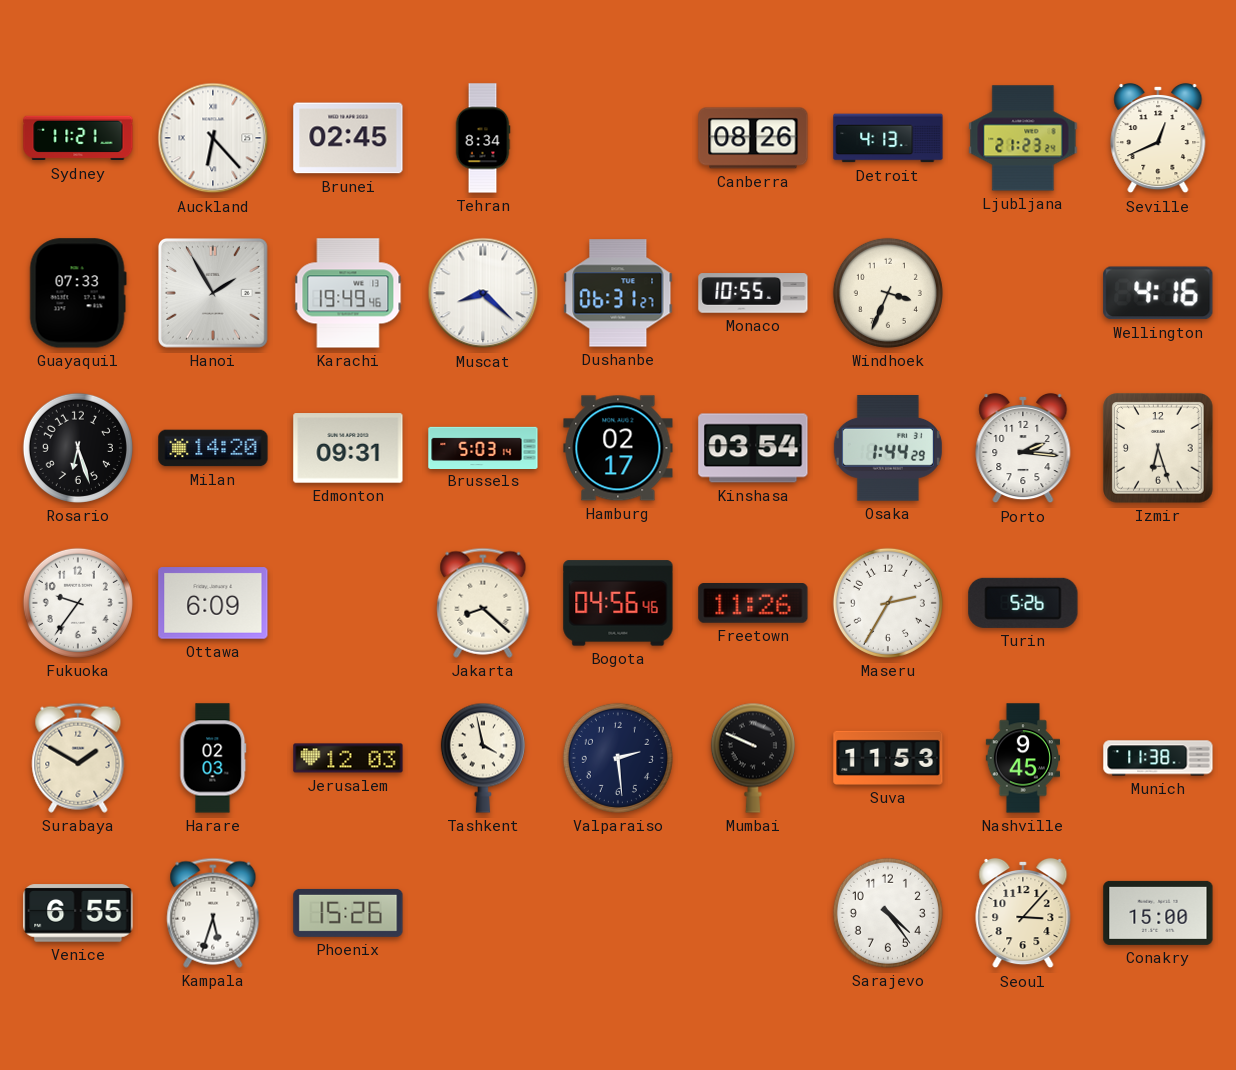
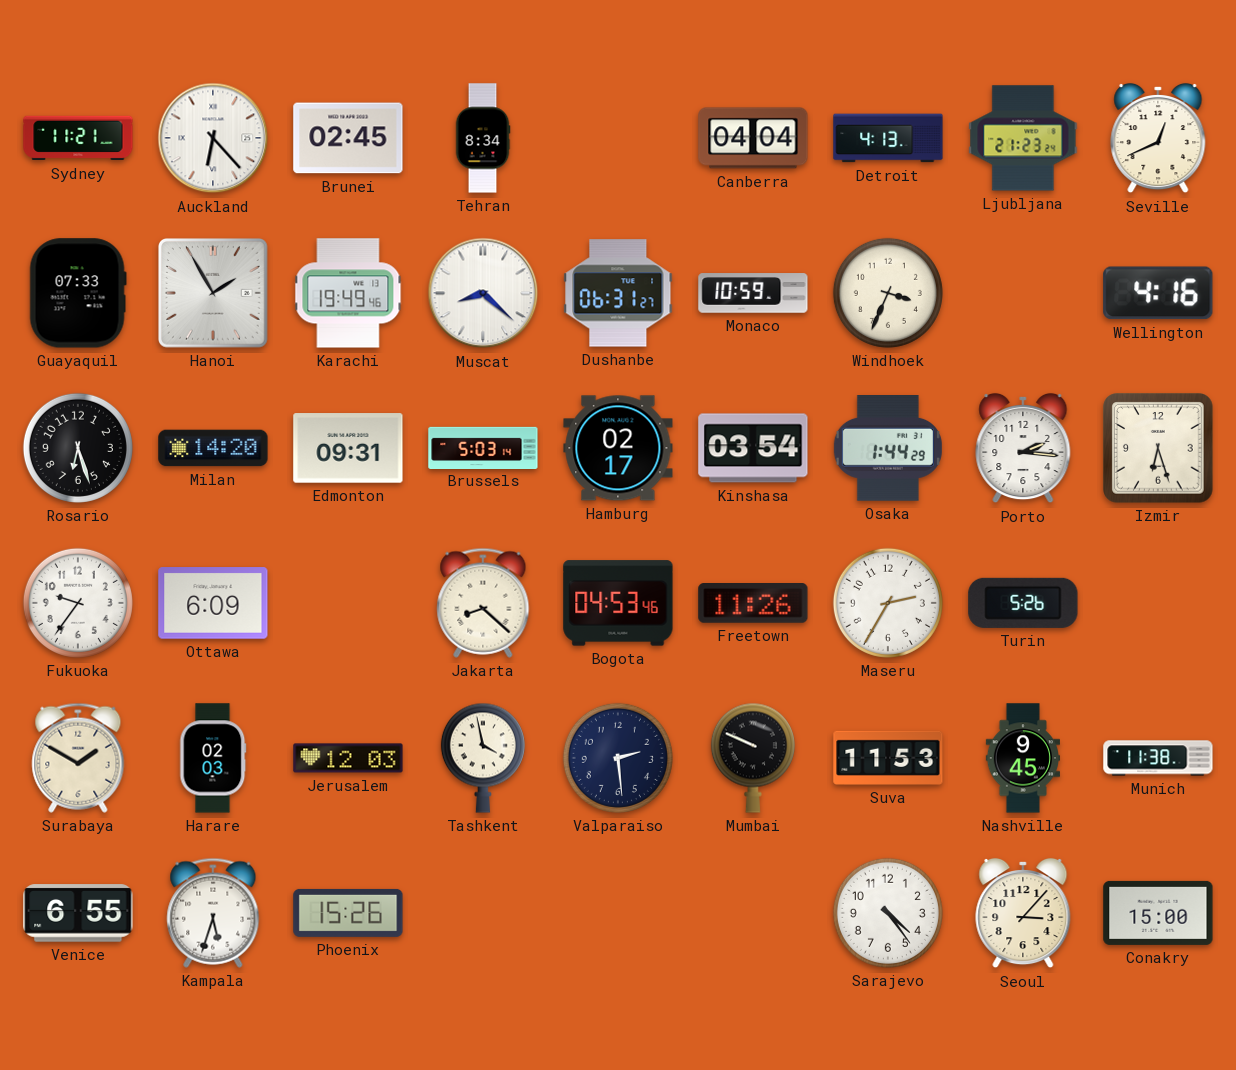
Canberra: 08:26 -> 04:04 (753, 138)
Monaco: 10:55 -> 10:59 (753, 293)
Bogota: 04:56 -> 04:53 (618, 603)
